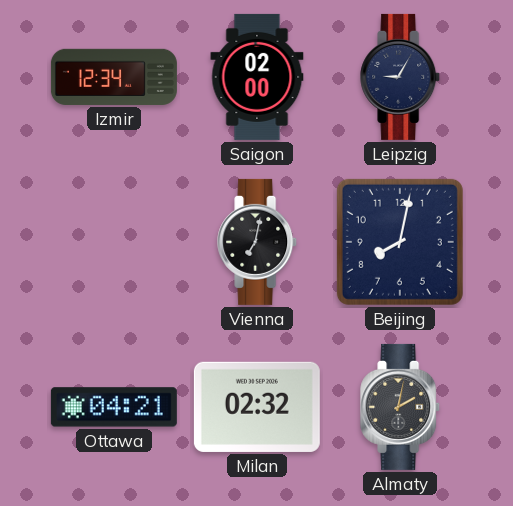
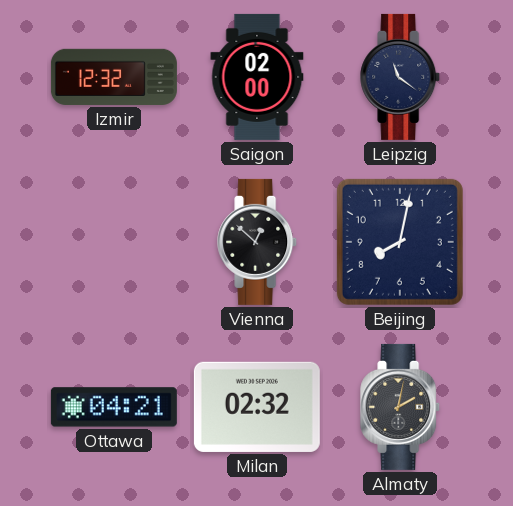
Izmir: 12:34 -> 12:32 (114, 77)
Leipzig: 9:05 -> 11:21 (401, 77)
Vienna: 7:02 -> 12:52 (258, 242)
